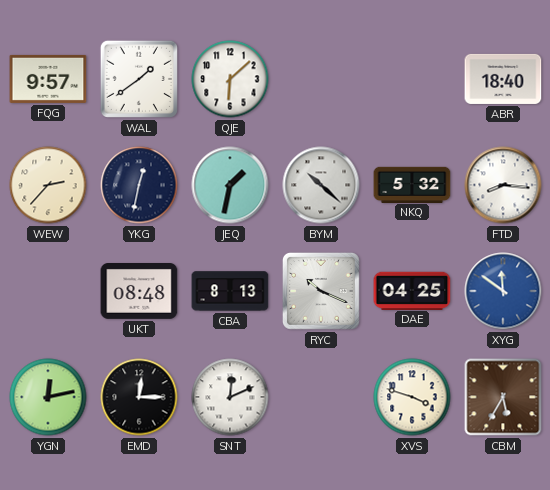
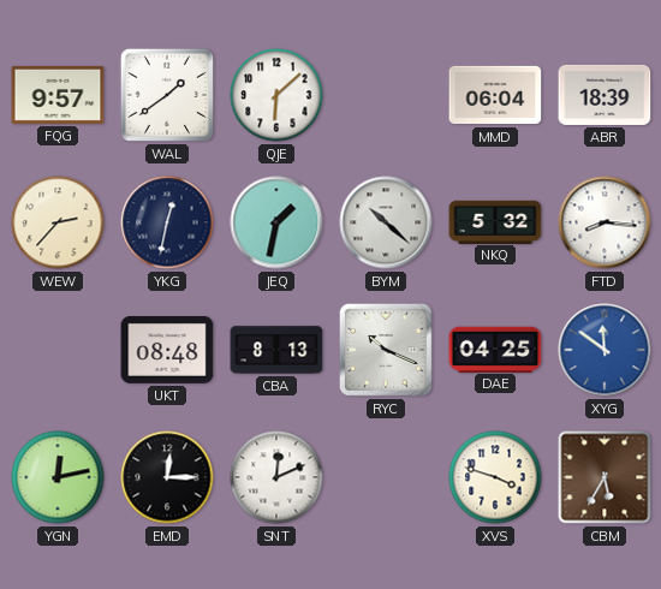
MMD: none -> 06:04 (495, 95)
ABR: 18:40 -> 18:39 (605, 95)
